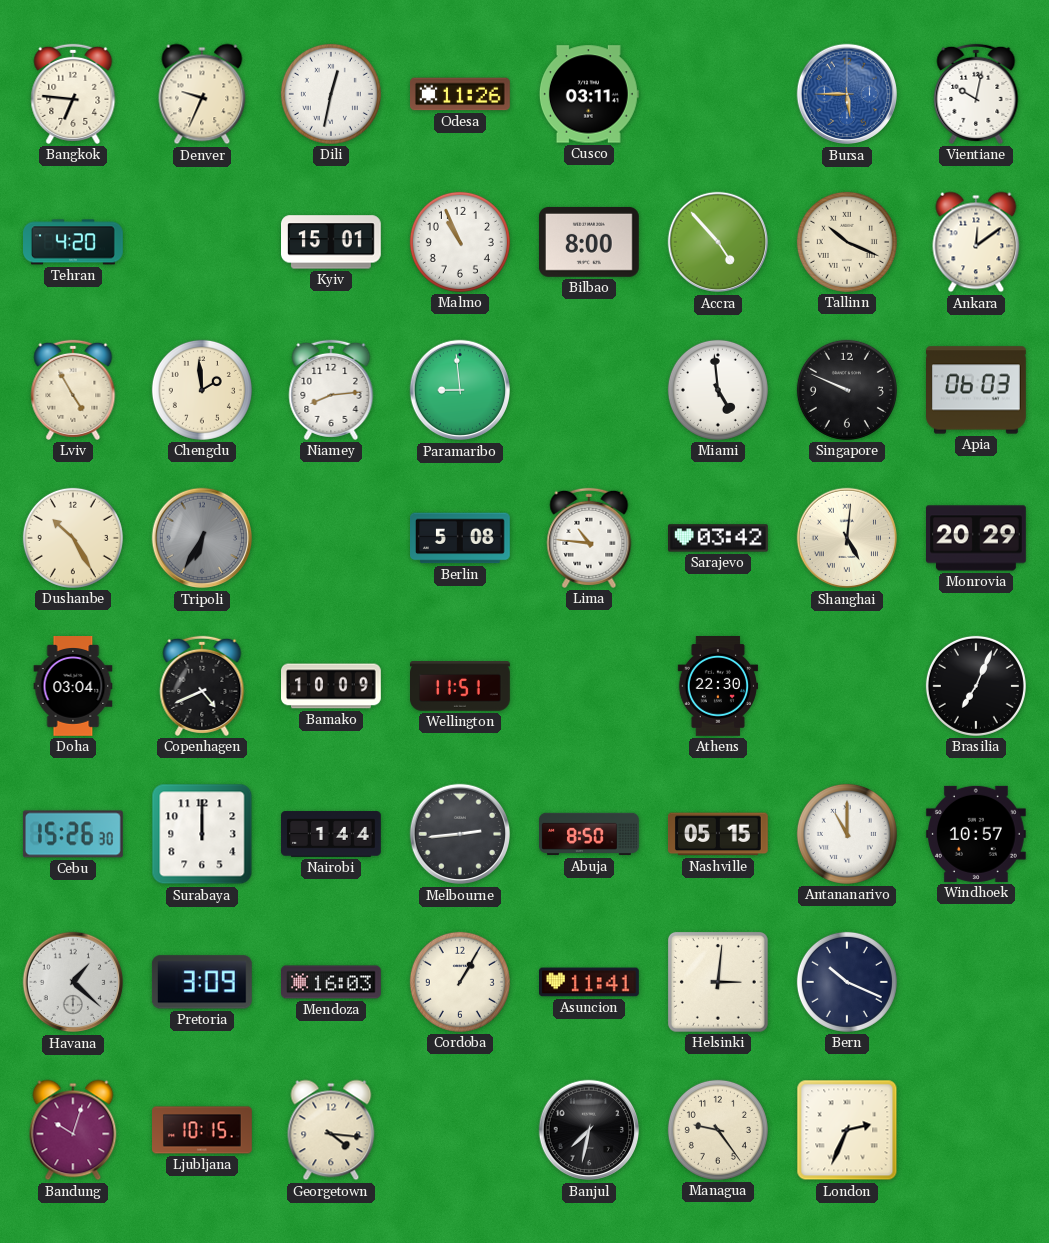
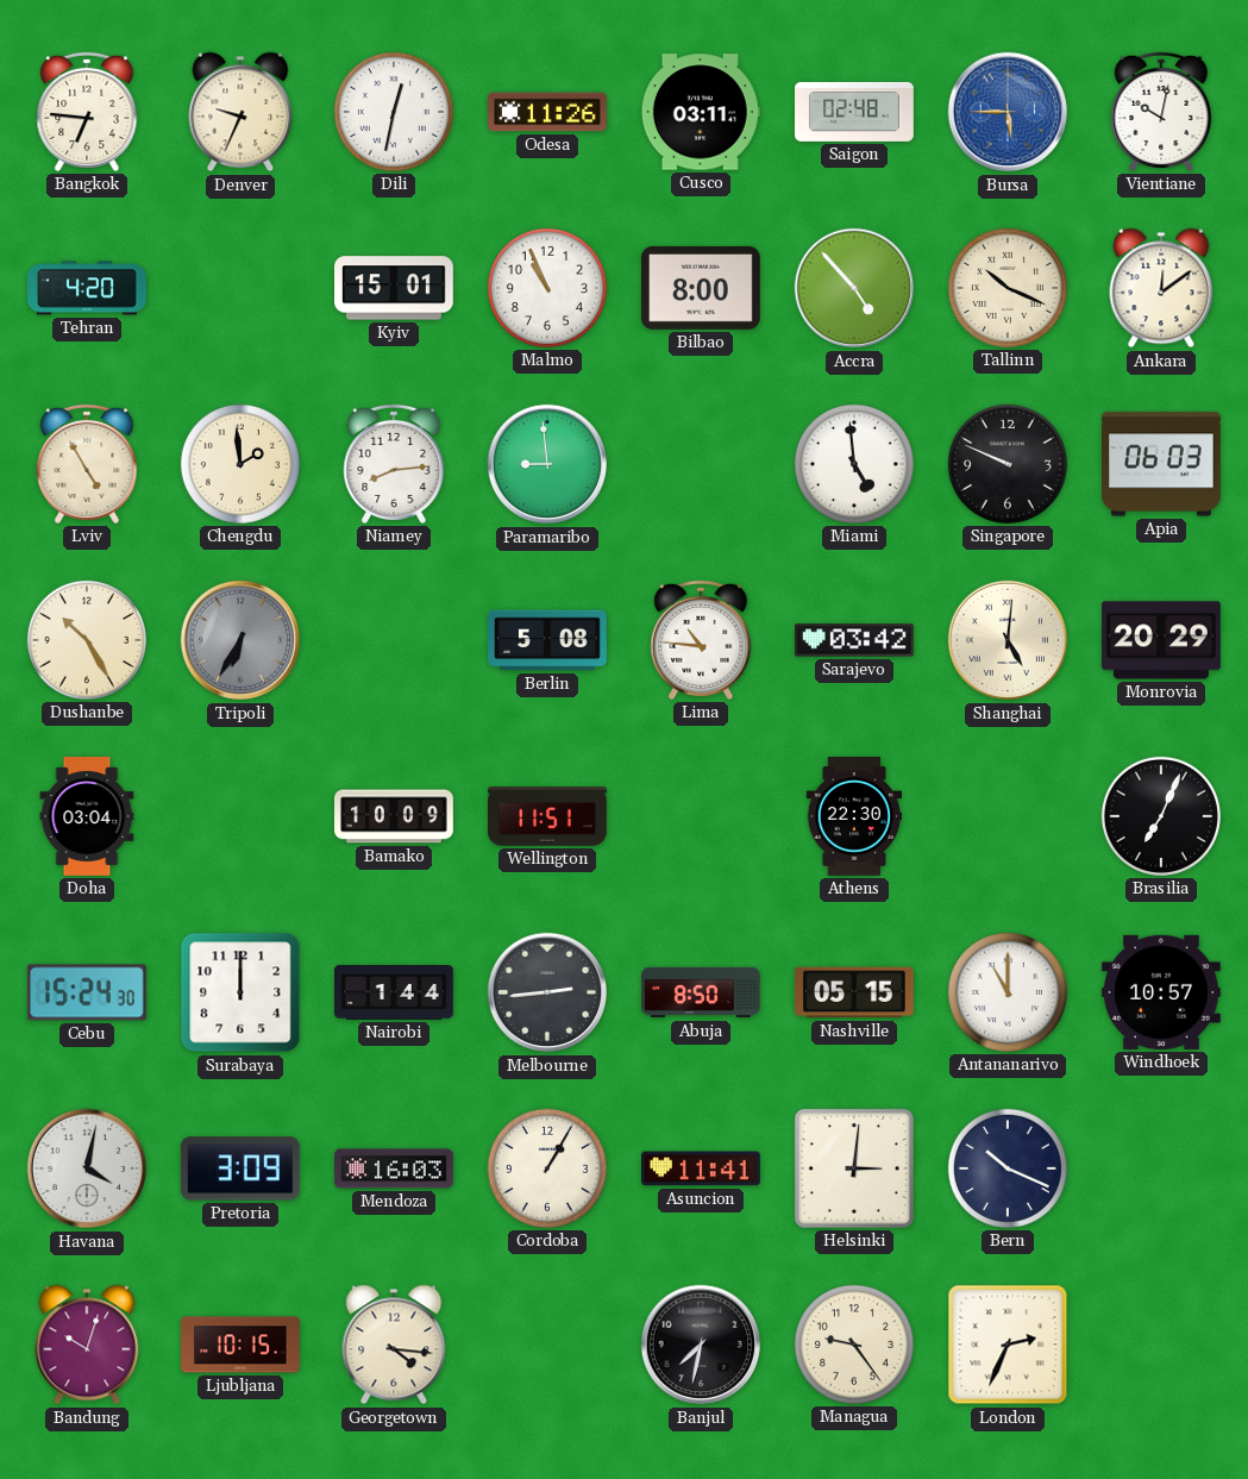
Saigon: none -> 02:48 (855, 112)
Copenhagen: 4:41 -> none (202, 686)
Cebu: 15:26 -> 15:24 (87, 992)
Havana: 1:22 -> 4:02 (87, 1168)
